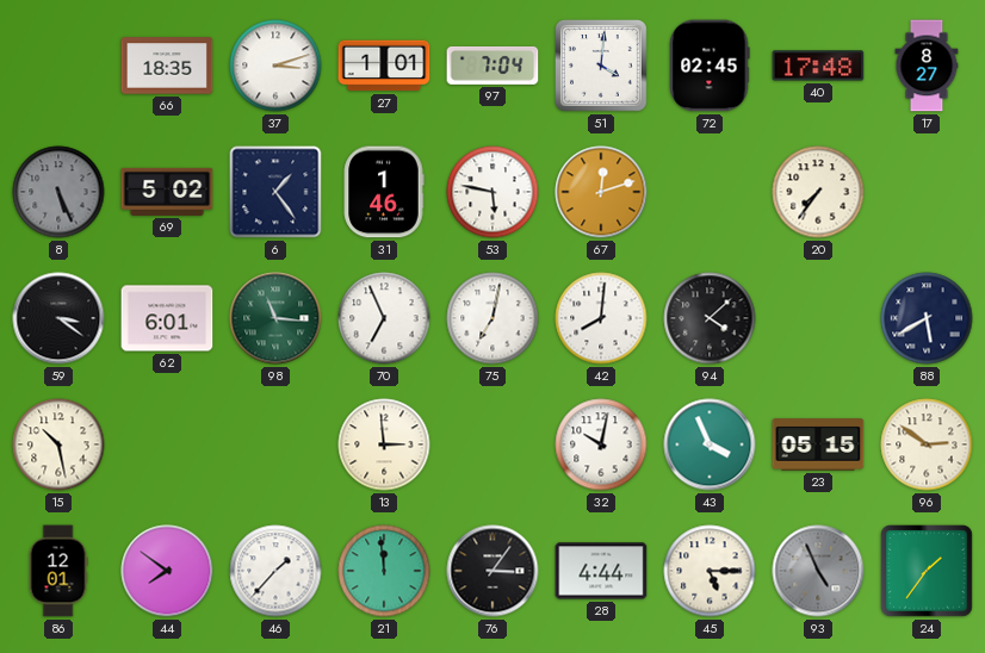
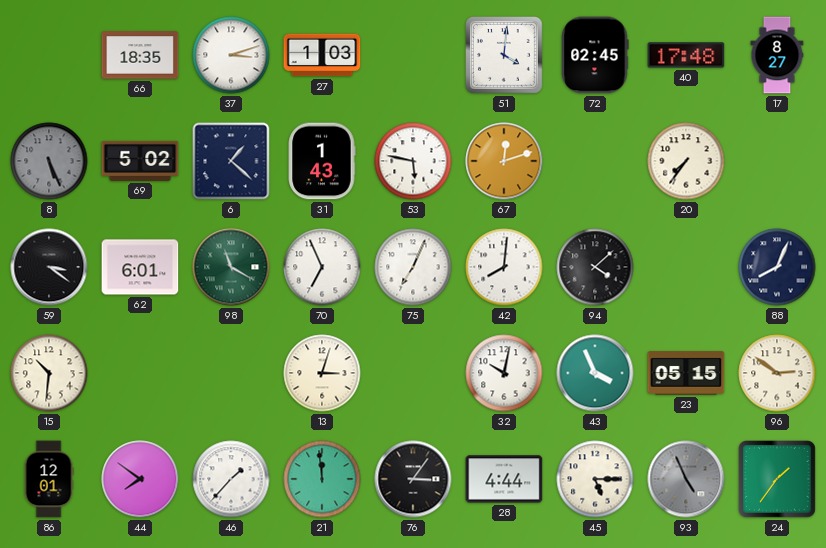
27: 1:01 -> 1:03 (322, 55)
97: 7:04 -> none (492, 66)
6: 1:24 -> 1:22 (231, 161)
31: 1:46 -> 1:43 (322, 161)
98: 11:16 -> 11:20 (231, 267)
75: 7:02 -> 7:04 (413, 267)
88: 5:40 -> 8:04 (777, 267)
15: 10:28 -> 10:31 (49, 373)
13: 2:59 -> 3:03 (322, 373)
